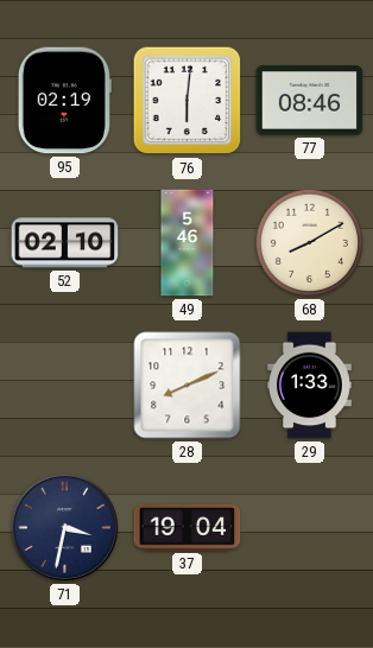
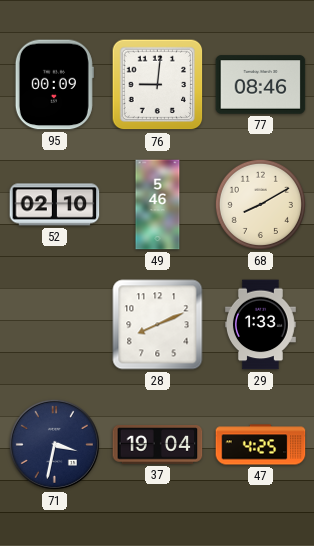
95: 02:19 -> 00:09 (54, 85)
76: 6:01 -> 9:01 (158, 85)
47: none -> 4:25 (261, 445)
